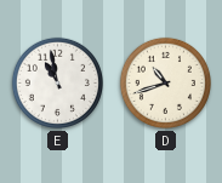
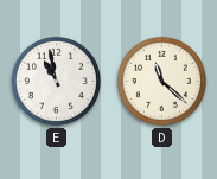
D: 10:42 -> 11:22 (161, 81)
